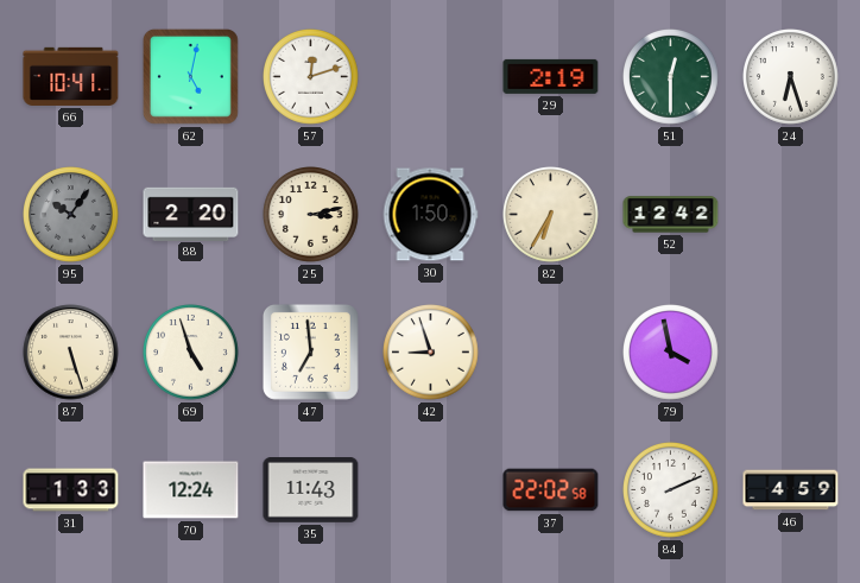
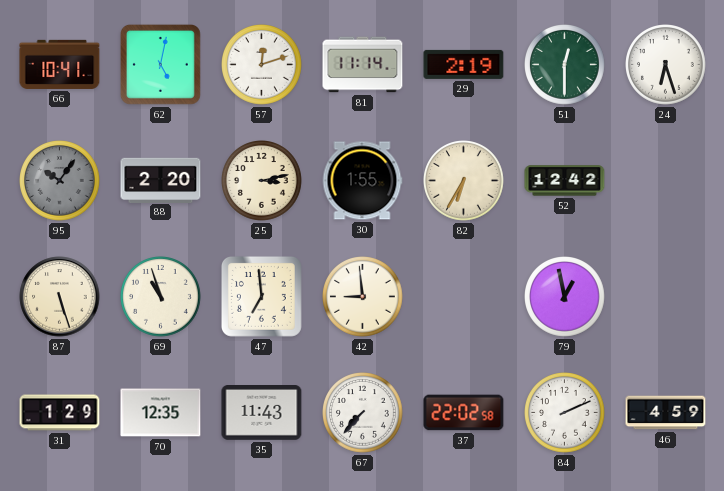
81: none -> 11:14 (363, 65)
30: 1:50 -> 1:55 (362, 181)
69: 4:57 -> 10:57 (161, 297)
42: 8:57 -> 8:59 (363, 297)
79: 3:58 -> 12:58 (565, 297)
31: 1:33 -> 1:29 (60, 413)
70: 12:24 -> 12:35 (161, 413)
67: none -> 7:37 (363, 413)
